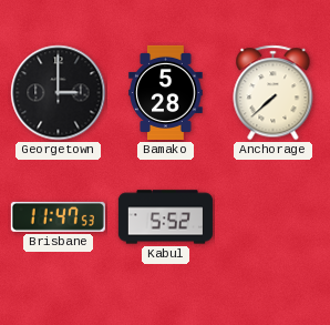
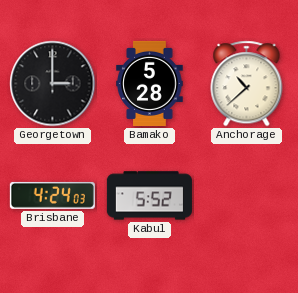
Anchorage: 7:38 -> 10:38 (247, 84)
Brisbane: 11:47 -> 4:24 (52, 195)
